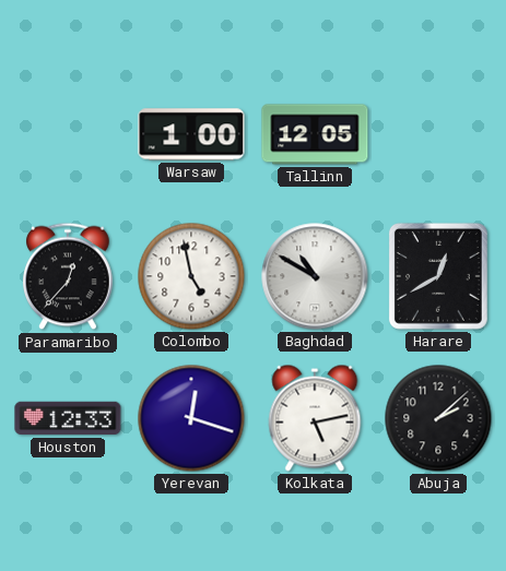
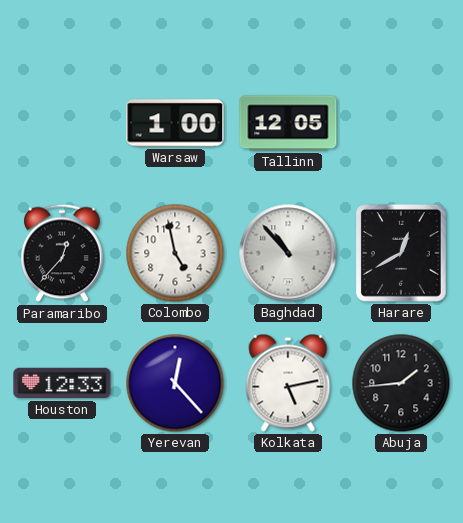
Baghdad: 10:50 -> 10:53 (288, 253)
Yerevan: 12:18 -> 12:23 (175, 383)
Abuja: 2:08 -> 1:44 (401, 383)
